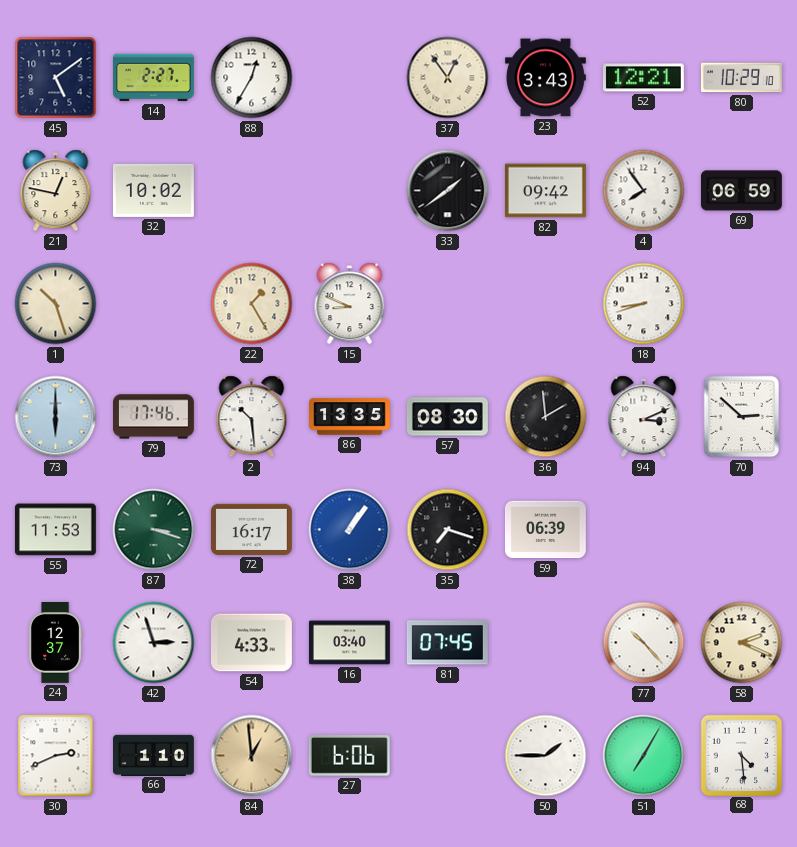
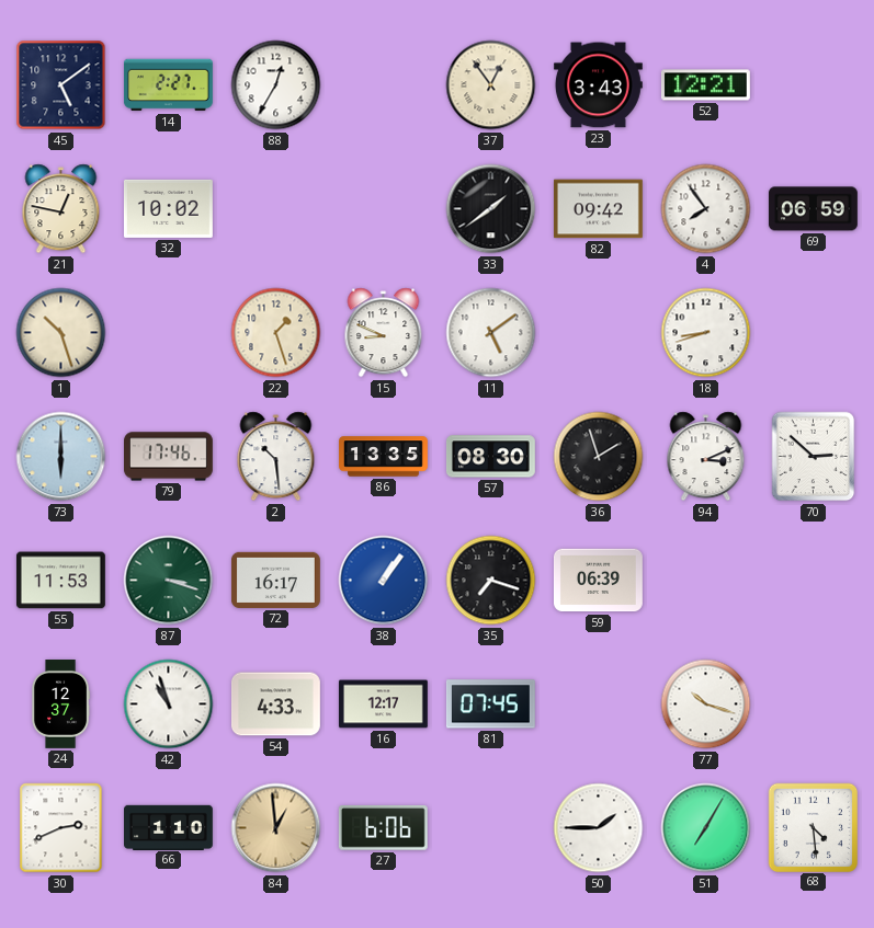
80: 10:29 -> none (741, 78)
22: 1:25 -> 1:27 (276, 333)
11: none -> 5:09 (491, 333)
36: 1:59 -> 1:57 (599, 457)
42: 2:57 -> 10:57 (169, 704)
16: 03:40 -> 12:17 (383, 704)
77: 10:23 -> 10:18 (706, 704)
58: 2:19 -> none (742, 643)
